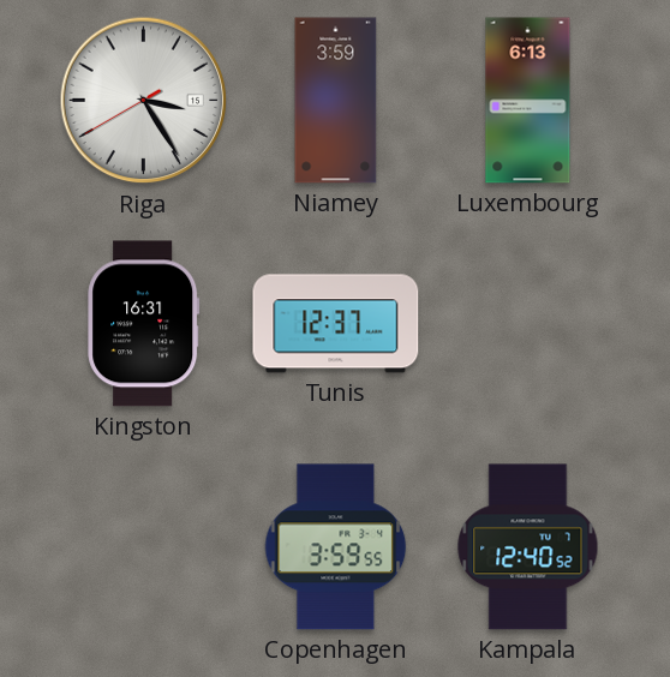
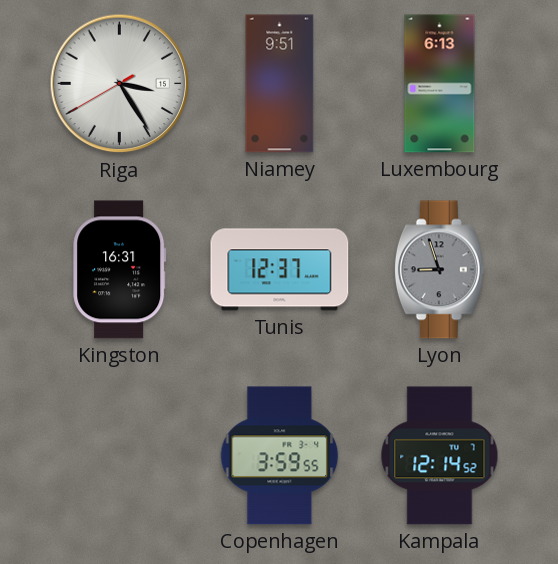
Niamey: 3:59 -> 9:51 (280, 84)
Lyon: none -> 8:57 (439, 270)
Kampala: 12:40 -> 12:14 (440, 456)
